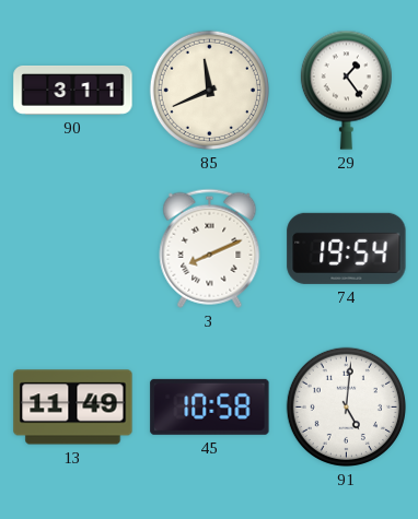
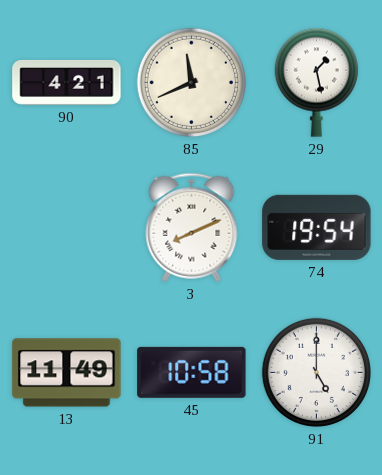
90: 3:11 -> 4:21 (67, 83)
29: 1:24 -> 1:28 (316, 82)
91: 5:01 -> 5:00 (316, 372)
